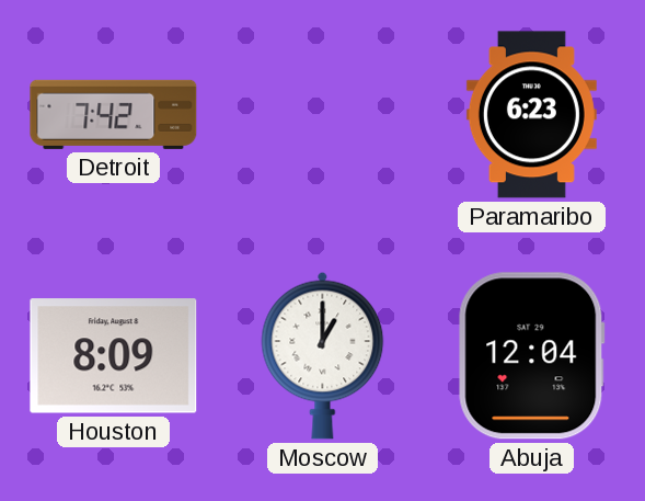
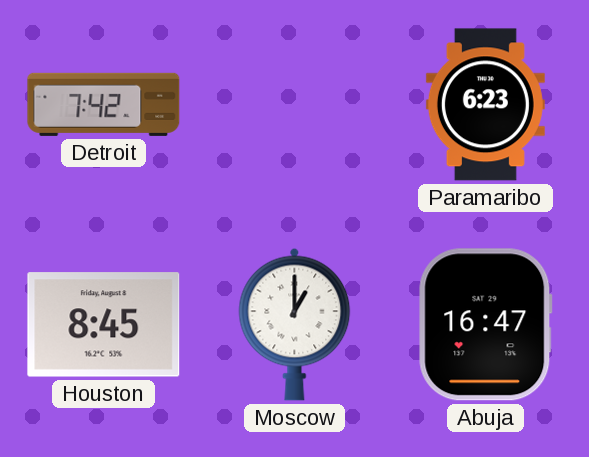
Houston: 8:09 -> 8:45 (104, 325)
Abuja: 12:04 -> 16:47 (486, 325)
